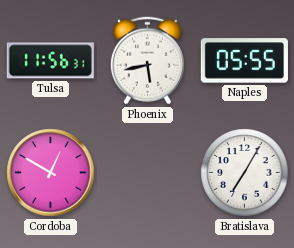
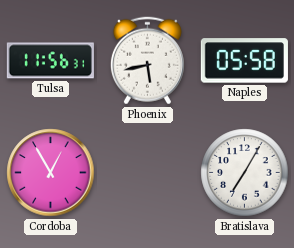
Naples: 05:55 -> 05:58 (244, 61)
Cordoba: 12:50 -> 12:55 (51, 173)
